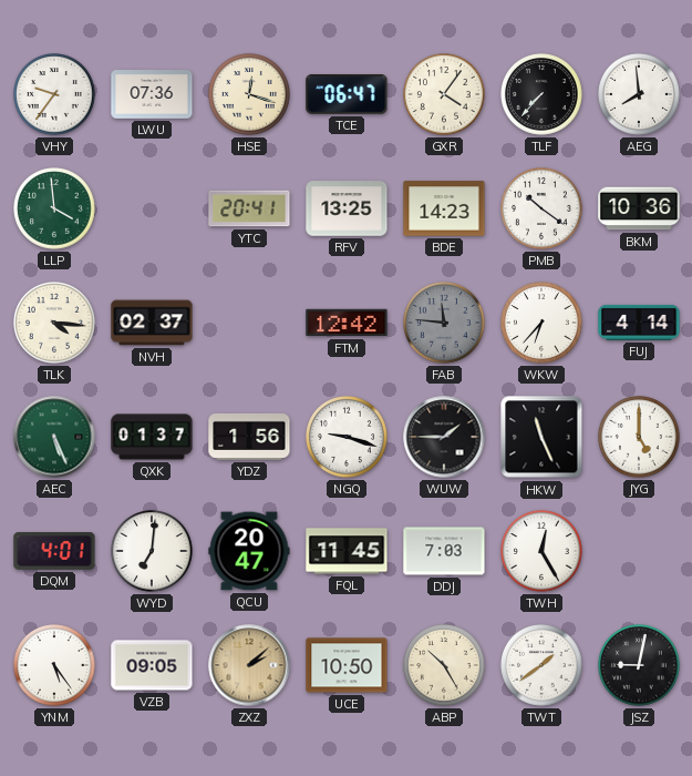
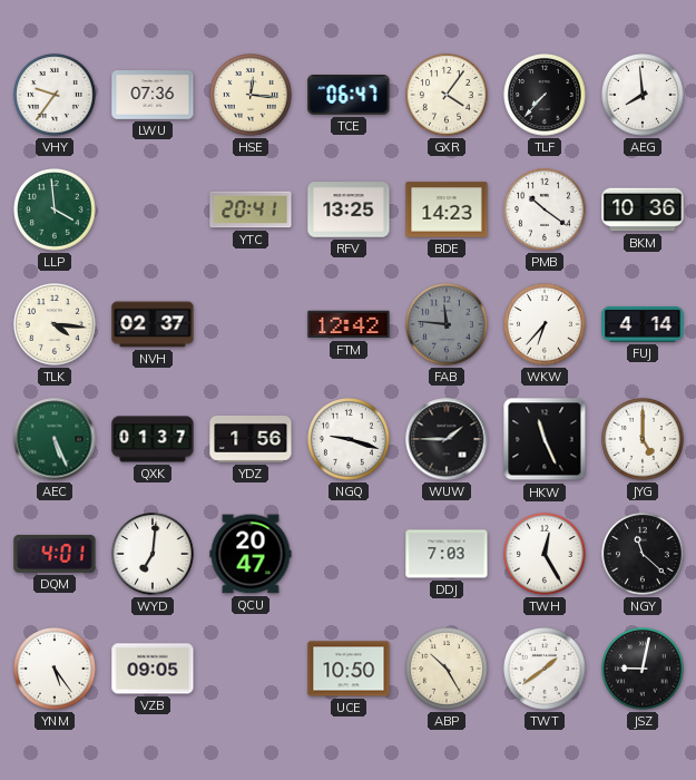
HSE: 12:18 -> 12:16 (252, 96)
FQL: 11:45 -> none (347, 551)
NGY: none -> 11:22 (644, 555)
ZXZ: 2:08 -> none (249, 665)
